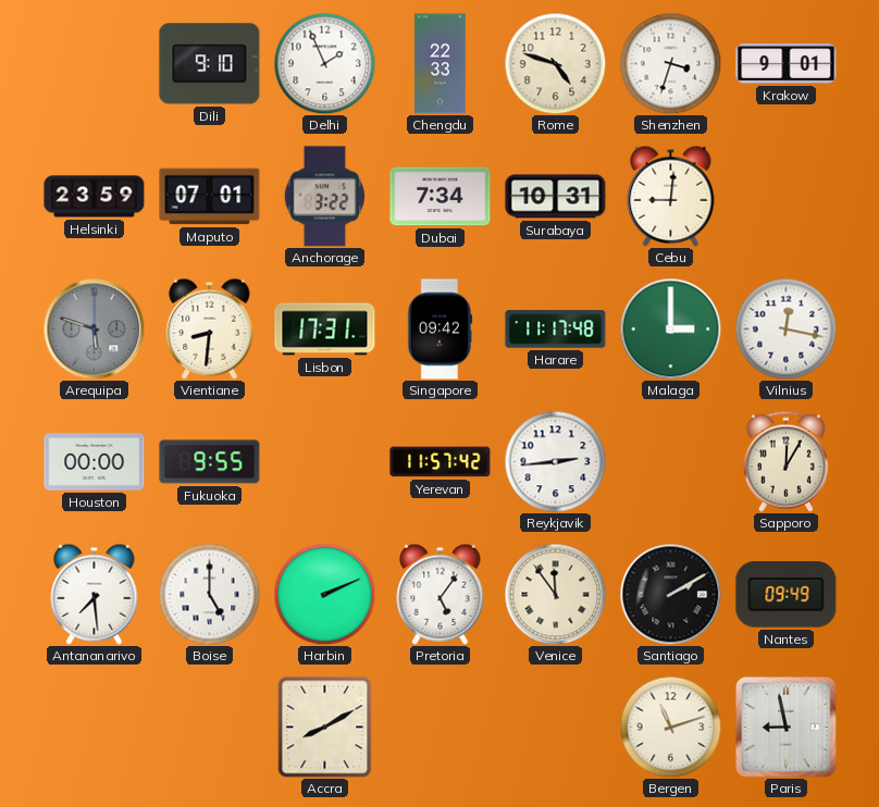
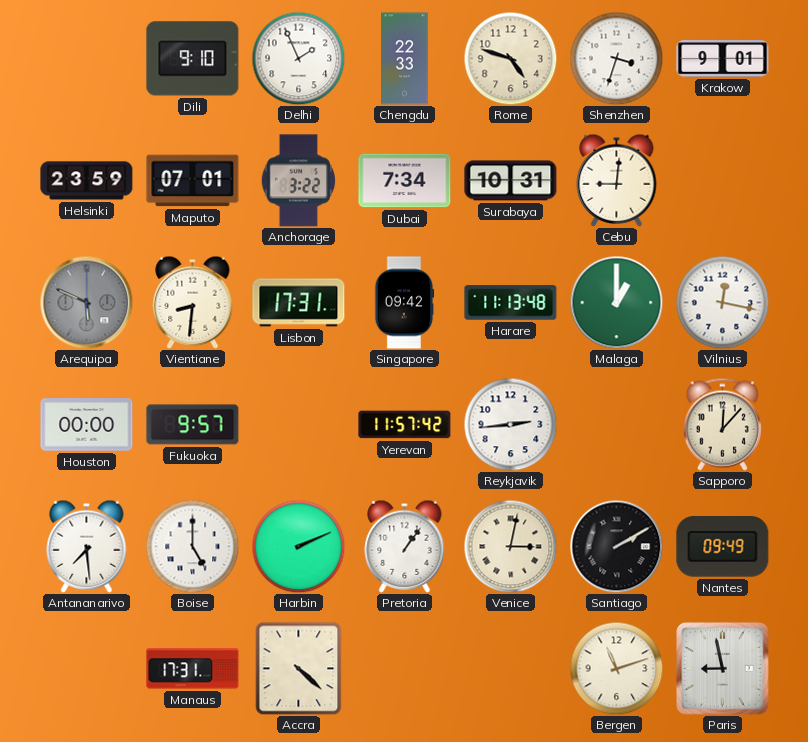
Arequipa: 5:48 -> 5:49 (86, 302)
Harare: 11:17 -> 11:13 (511, 303)
Malaga: 3:00 -> 1:00 (616, 302)
Fukuoka: 9:55 -> 9:57 (193, 425)
Sapporo: 12:05 -> 12:07 (722, 424)
Pretoria: 5:06 -> 1:06 (405, 546)
Venice: 11:54 -> 3:02 (510, 546)
Manaus: none -> 17:31 (193, 669)
Accra: 8:10 -> 4:22 (299, 668)
